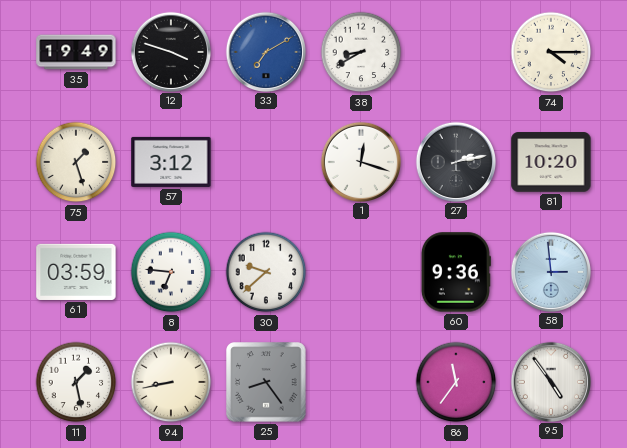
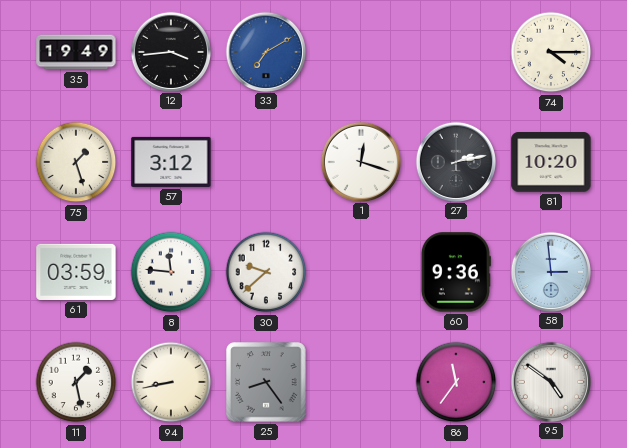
12: 3:48 -> 3:44 (170, 51)
38: 8:40 -> none (361, 52)
8: 6:46 -> 11:46 (171, 272)
95: 4:54 -> 4:51 (550, 381)
